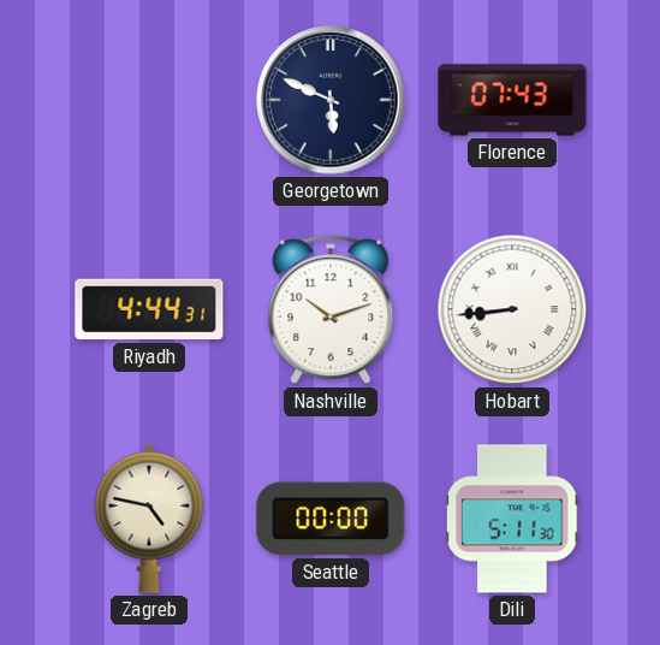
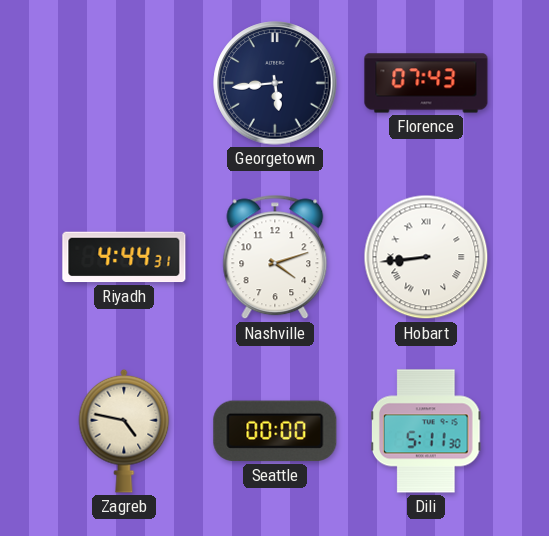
Georgetown: 5:49 -> 5:44 (275, 83)
Nashville: 10:12 -> 4:12 (275, 257)
